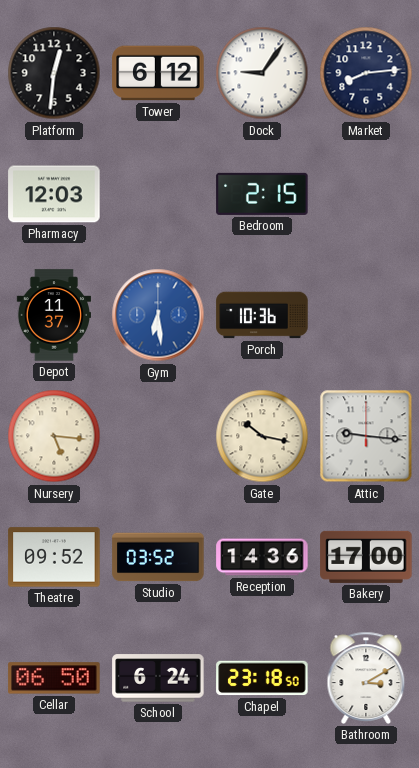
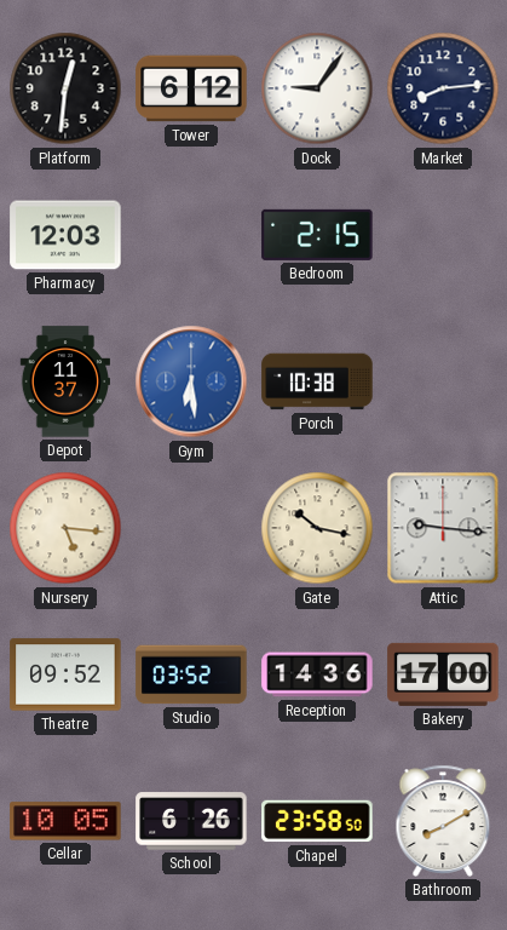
Porch: 10:36 -> 10:38 (317, 381)
Cellar: 06:50 -> 10:05 (65, 821)
School: 6:24 -> 6:26 (191, 821)
Chapel: 23:18 -> 23:58 (317, 821)
Bathroom: 3:10 -> 8:10 (443, 821)
